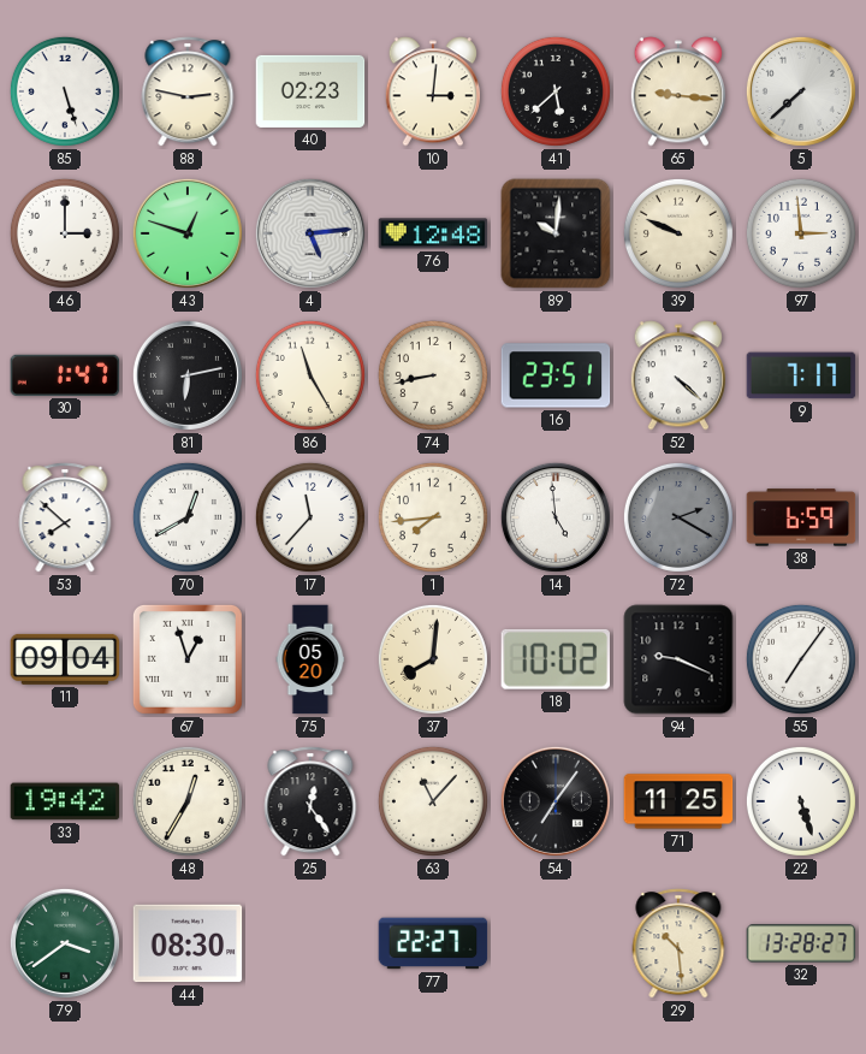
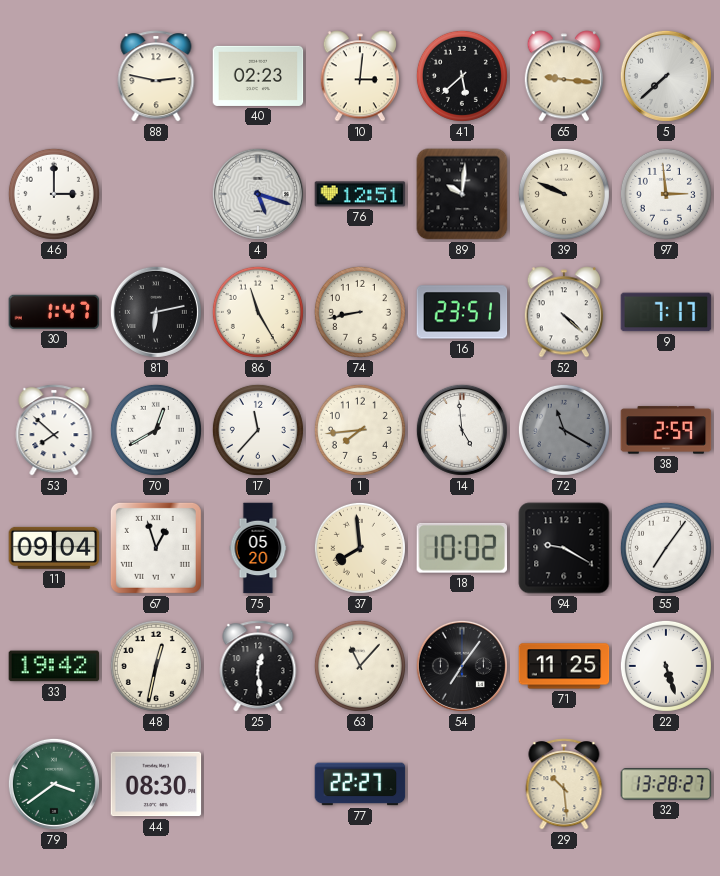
85: 5:27 -> none (65, 91)
43: 12:48 -> none (188, 233)
4: 5:14 -> 5:18 (258, 194)
76: 12:48 -> 12:51 (360, 194)
72: 2:20 -> 11:20 (564, 430)
38: 6:59 -> 2:59 (666, 430)
37: 8:01 -> 7:59 (360, 548)
94: 9:19 -> 9:20 (564, 548)
48: 12:35 -> 12:32 (156, 666)
25: 12:24 -> 12:29 (258, 666)
